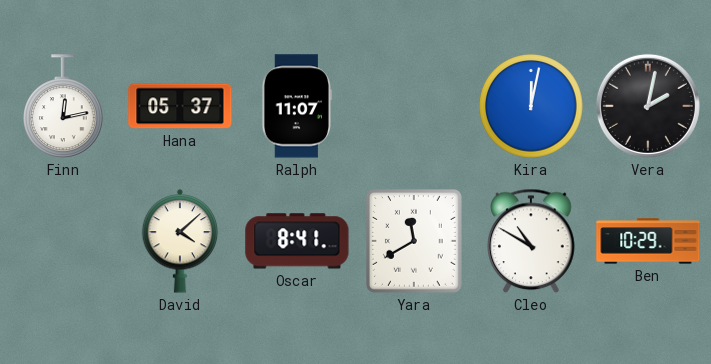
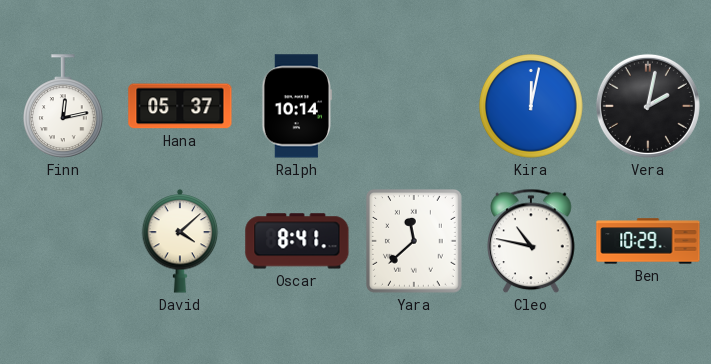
Ralph: 11:07 -> 10:14 (296, 106)
Yara: 11:40 -> 11:38 (414, 242)
Cleo: 10:50 -> 10:47 (531, 241)
